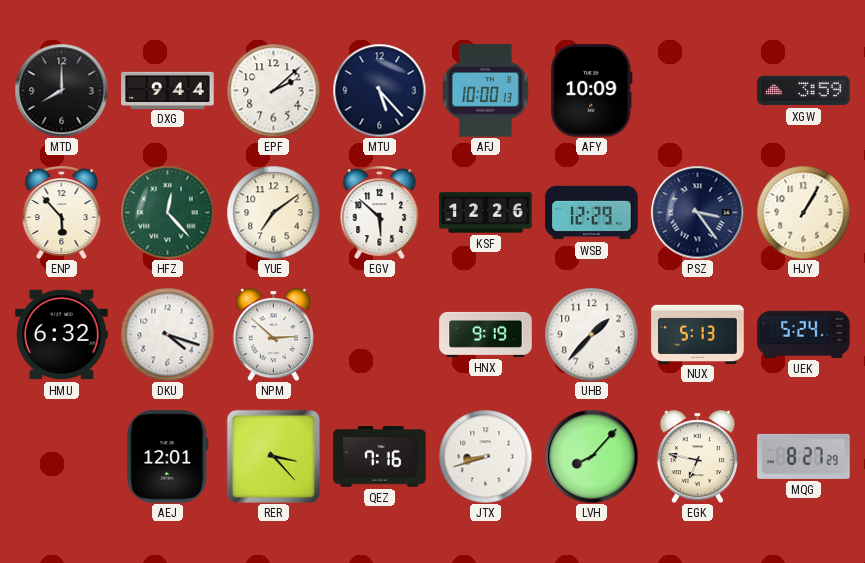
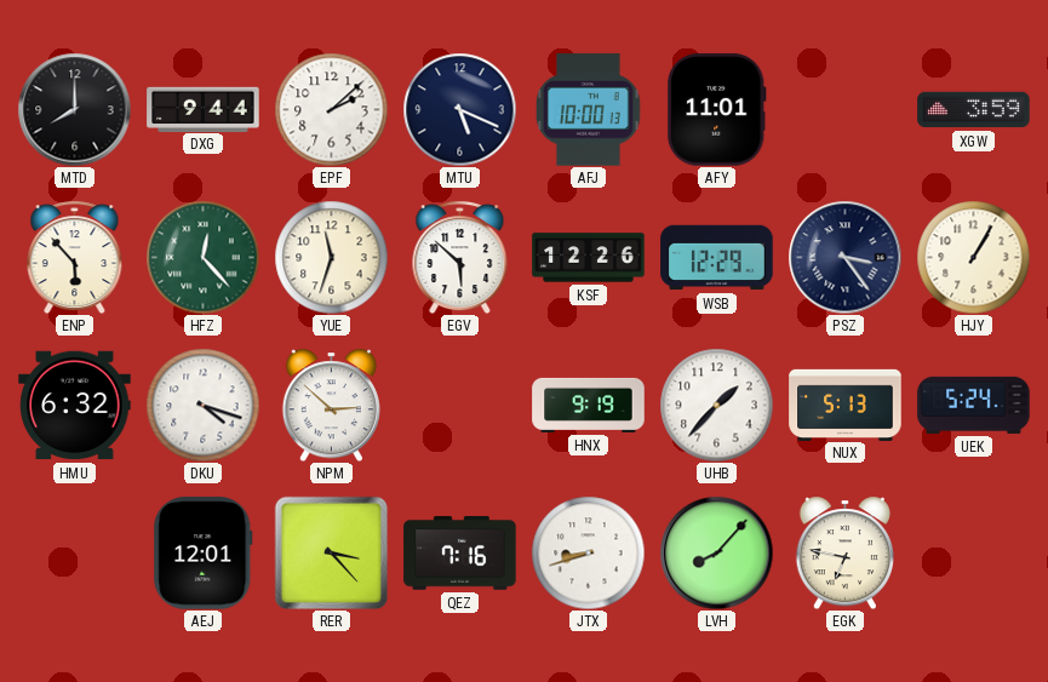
MTU: 5:23 -> 5:19 (459, 109)
AFY: 10:09 -> 11:01 (717, 110)
YUE: 7:09 -> 11:33 (331, 257)
MQG: 8:27 -> none (804, 456)
